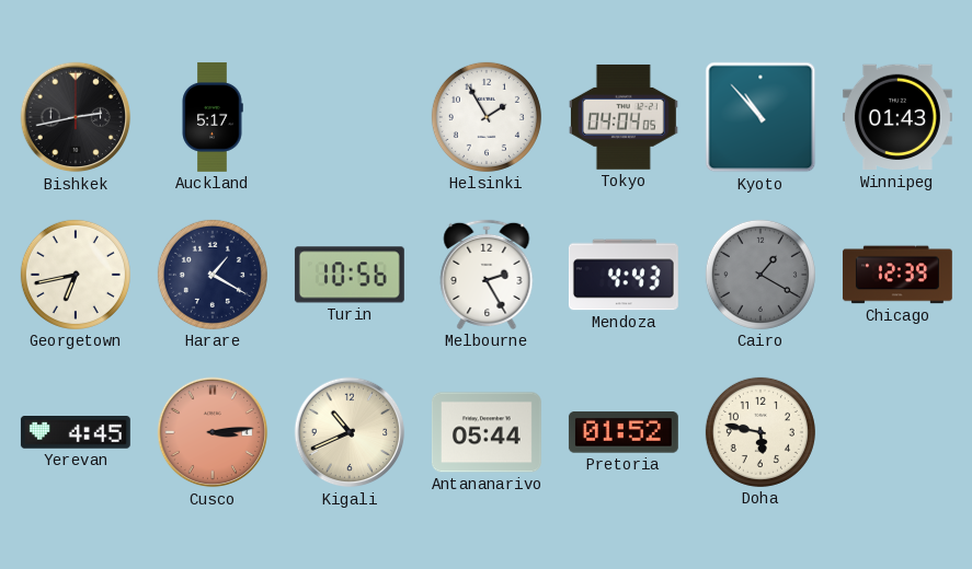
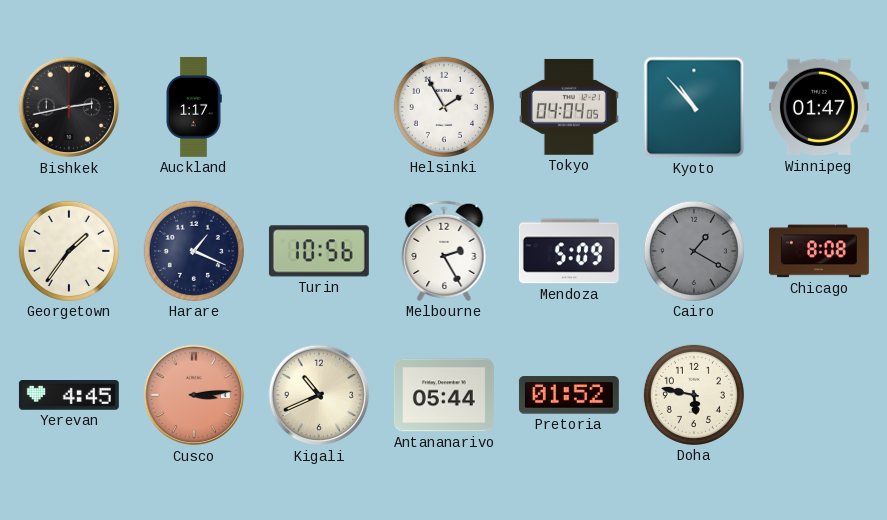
Auckland: 5:17 -> 1:17 (194, 107)
Winnipeg: 01:43 -> 01:47 (819, 107)
Georgetown: 6:43 -> 1:36 (69, 251)
Harare: 1:20 -> 1:19 (194, 251)
Mendoza: 4:43 -> 5:09 (569, 251)
Chicago: 12:39 -> 8:08 (819, 251)
